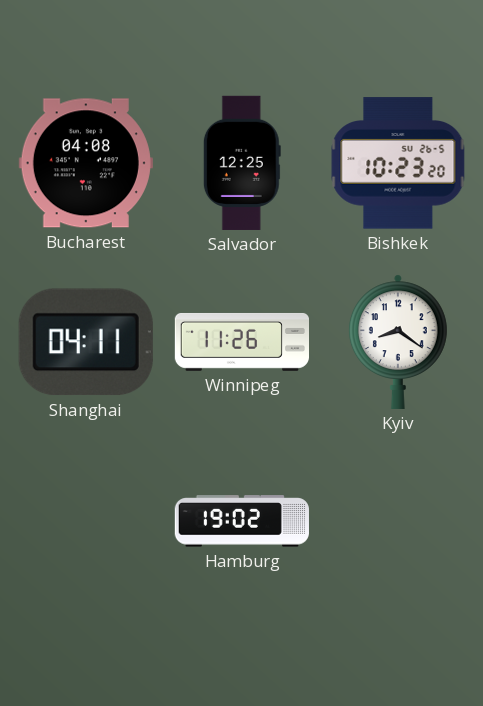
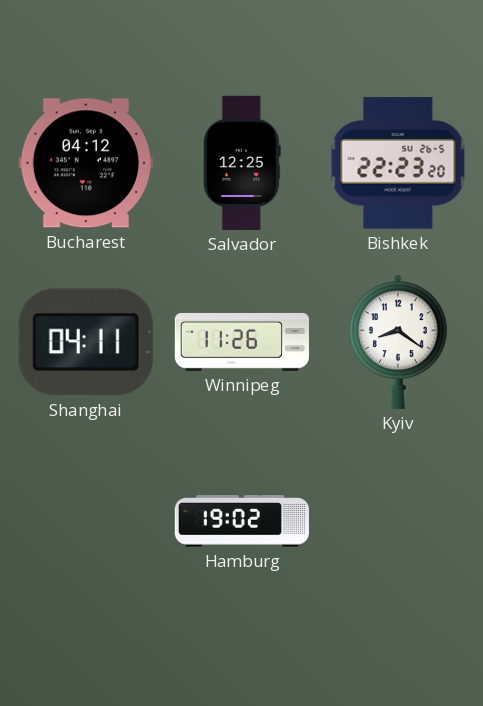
Bucharest: 04:08 -> 04:12 (86, 163)
Bishkek: 10:23 -> 22:23 (398, 163)
